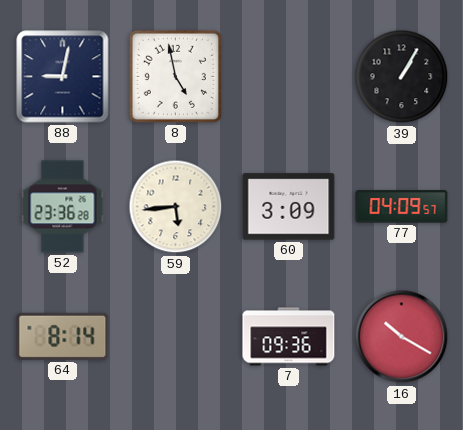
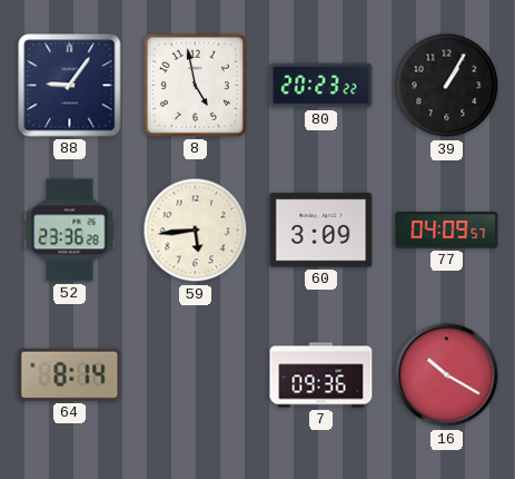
88: 9:02 -> 9:06 (70, 86)
80: none -> 20:23 (321, 86)
